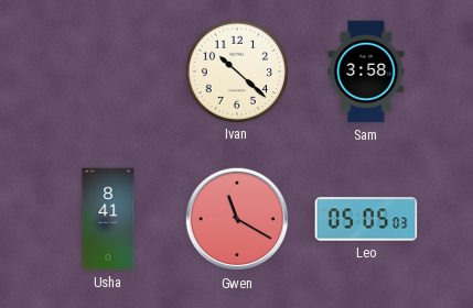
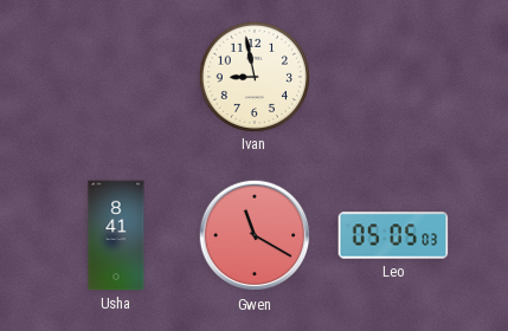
Ivan: 10:22 -> 8:58 (253, 76)
Sam: 3:58 -> none (366, 71)
